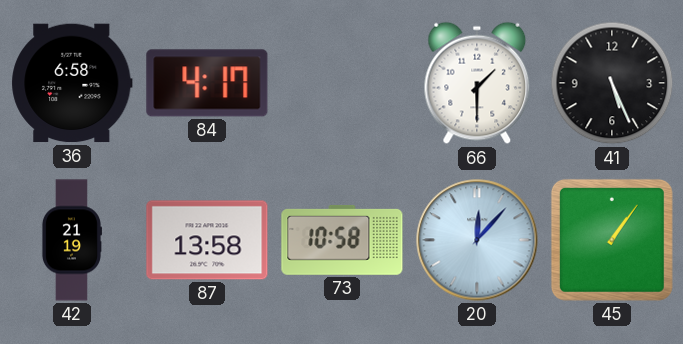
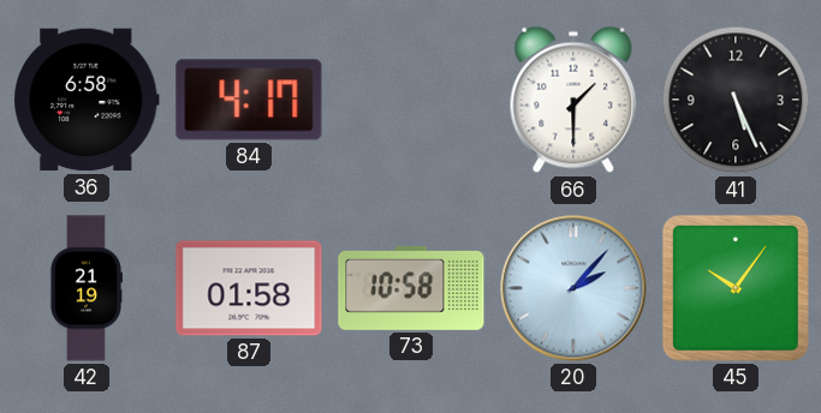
87: 13:58 -> 01:58 (249, 288)
20: 12:07 -> 2:07 (573, 288)
45: 1:06 -> 10:06 (736, 288)
